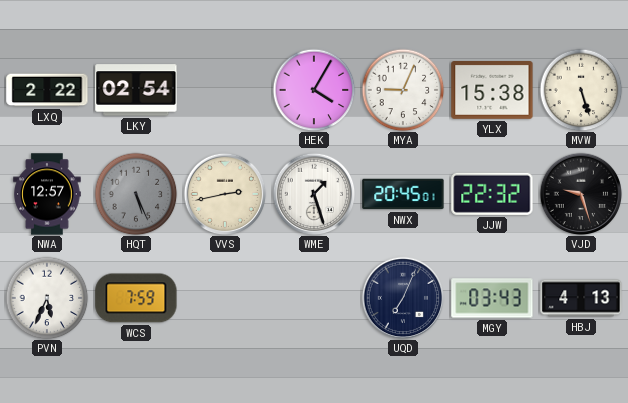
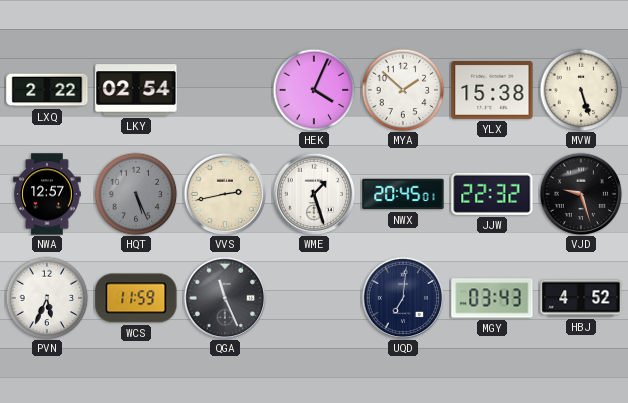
HEK: 4:05 -> 4:04 (314, 90)
MYA: 9:04 -> 1:52 (403, 90)
WCS: 7:59 -> 11:59 (136, 298)
QGA: none -> 11:26 (225, 298)
UQD: 7:04 -> 7:01 (403, 298)
HBJ: 4:13 -> 4:52 (581, 298)
